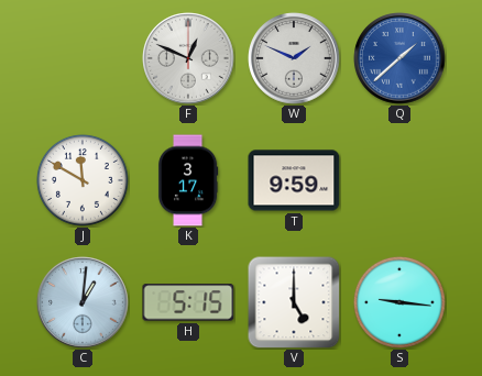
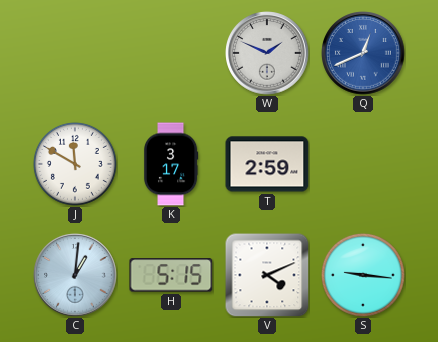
F: 12:49 -> none (188, 58)
Q: 1:38 -> 12:41 (363, 53)
T: 9:59 -> 2:59 (267, 164)
V: 5:00 -> 4:11 (267, 275)
